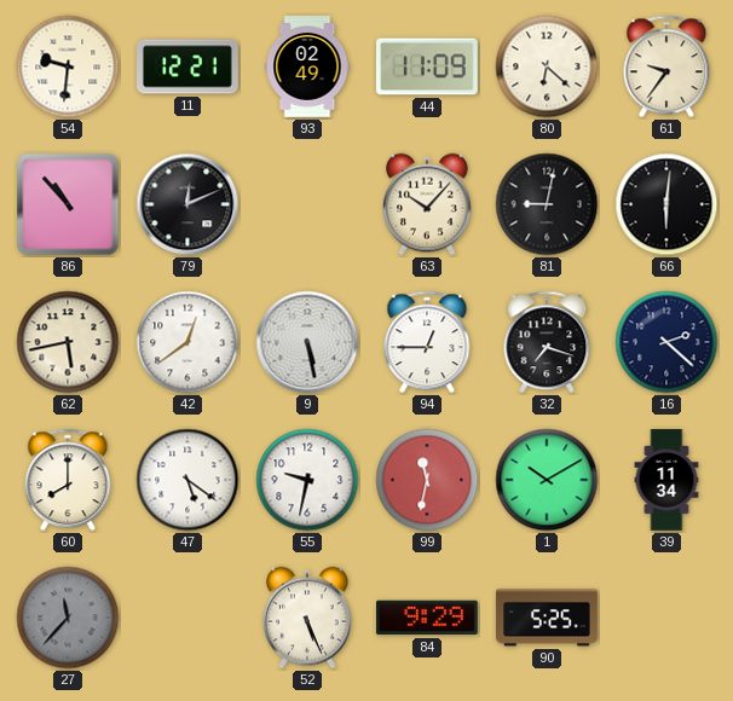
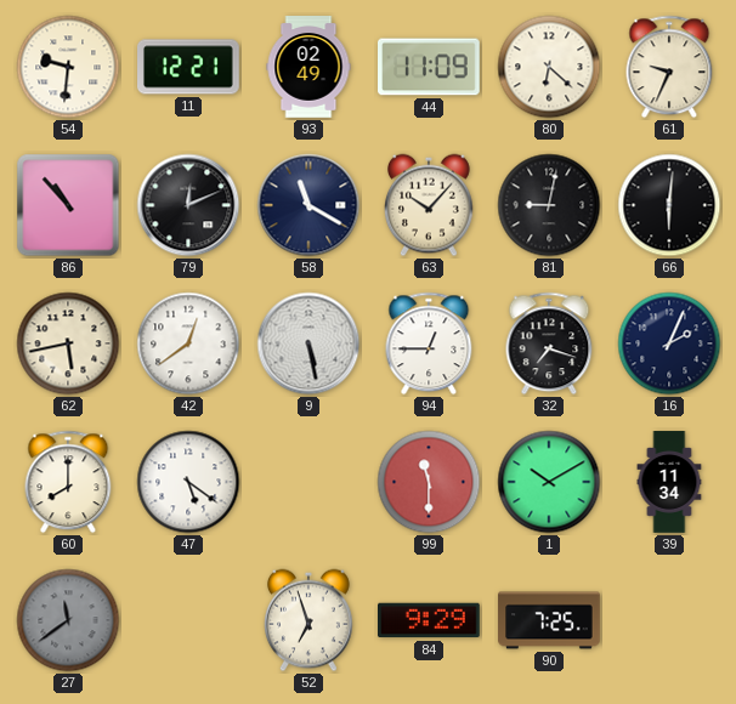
61: 9:36 -> 9:34 (669, 67)
58: none -> 11:20 (308, 205)
16: 2:22 -> 2:04 (669, 344)
55: 9:32 -> none (307, 480)
99: 11:32 -> 11:30 (429, 482)
27: 11:37 -> 11:39 (68, 620)
52: 5:26 -> 6:57 (310, 620)
90: 5:25 -> 7:25 (549, 620)
